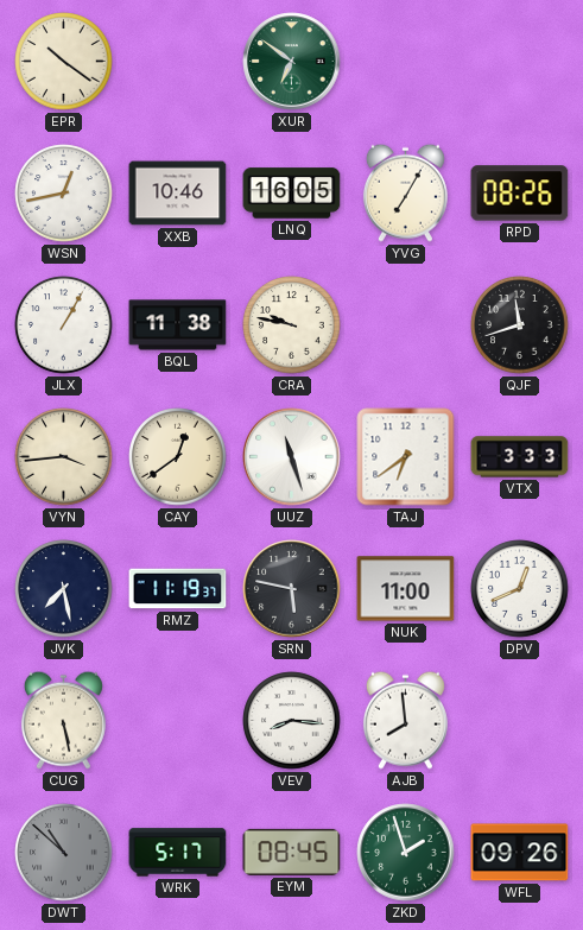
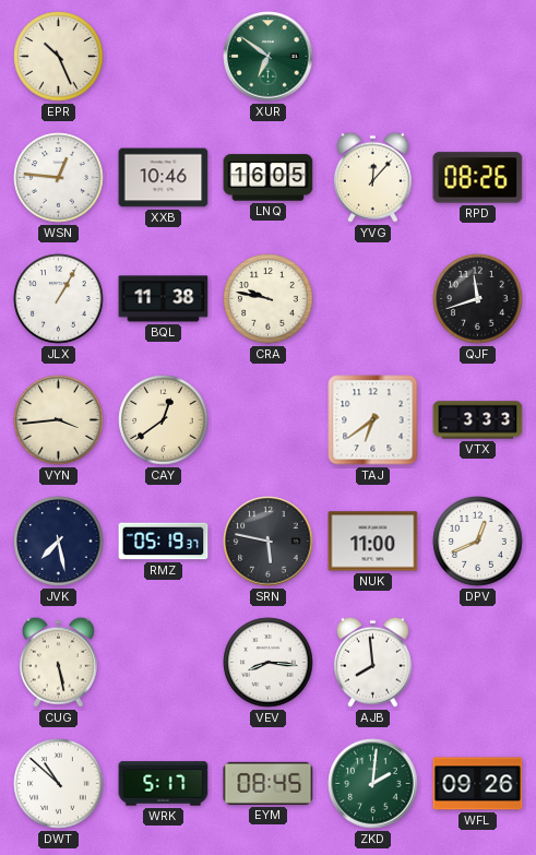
EPR: 10:21 -> 10:26 (59, 57)
WSN: 12:43 -> 12:46 (59, 178)
YVG: 7:05 -> 12:07 (372, 177)
UUZ: 11:27 -> none (292, 457)
RMZ: 11:19 -> 05:19 (164, 542)
DWT dial: grey -> white (59, 784)
ZKD: 1:57 -> 2:01 (373, 784)
